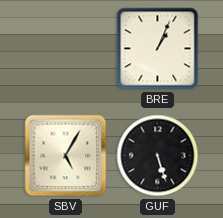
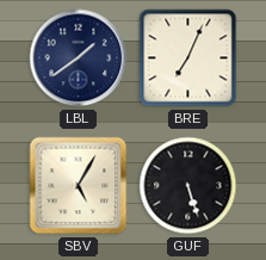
LBL: none -> 1:39 (79, 58)
BRE: 1:04 -> 7:04 (188, 58)
